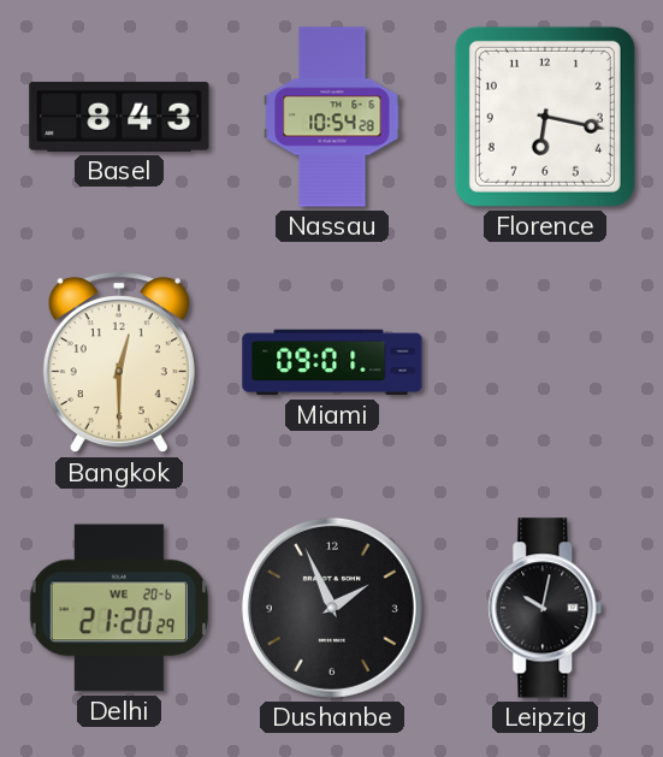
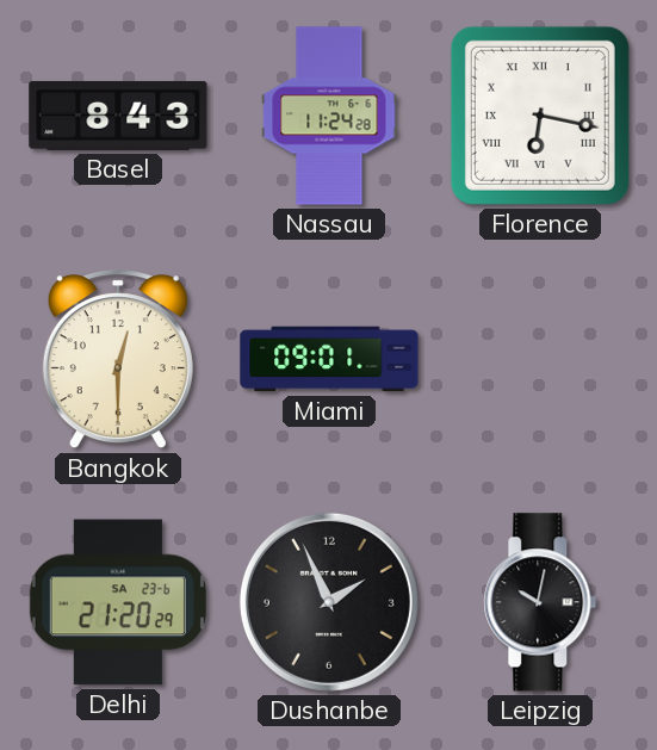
Nassau: 10:54 -> 11:24 (329, 116)
Florence numerals: Arabic -> Roman (540, 116)
Delhi date: WE 20-6 -> SA 23-6 (118, 602)
